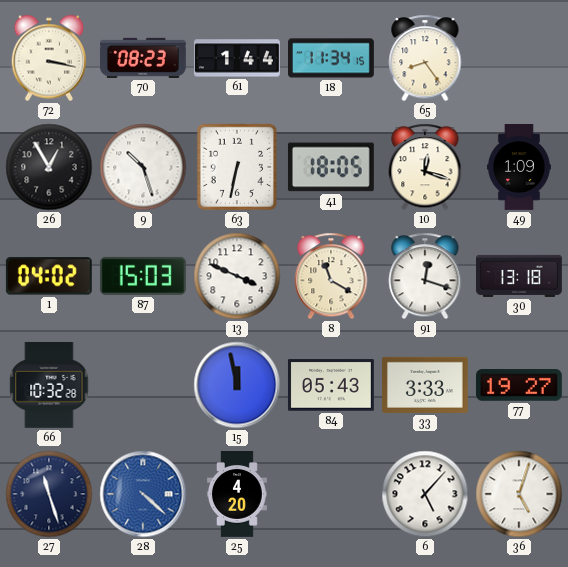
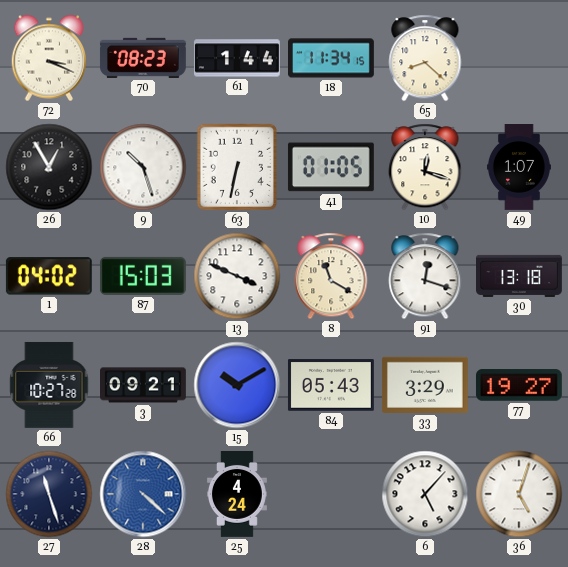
72: 3:17 -> 3:19 (49, 58)
65: 8:24 -> 8:22 (425, 58)
41: 18:05 -> 01:05 (331, 167)
49: 1:09 -> 1:07 (519, 168)
66: 10:32 -> 10:27 (49, 385)
3: none -> 09:21 (144, 385)
15: 11:58 -> 10:10 (237, 385)
33: 3:33 -> 3:29 (425, 385)
25: 4:20 -> 4:24 (237, 495)
